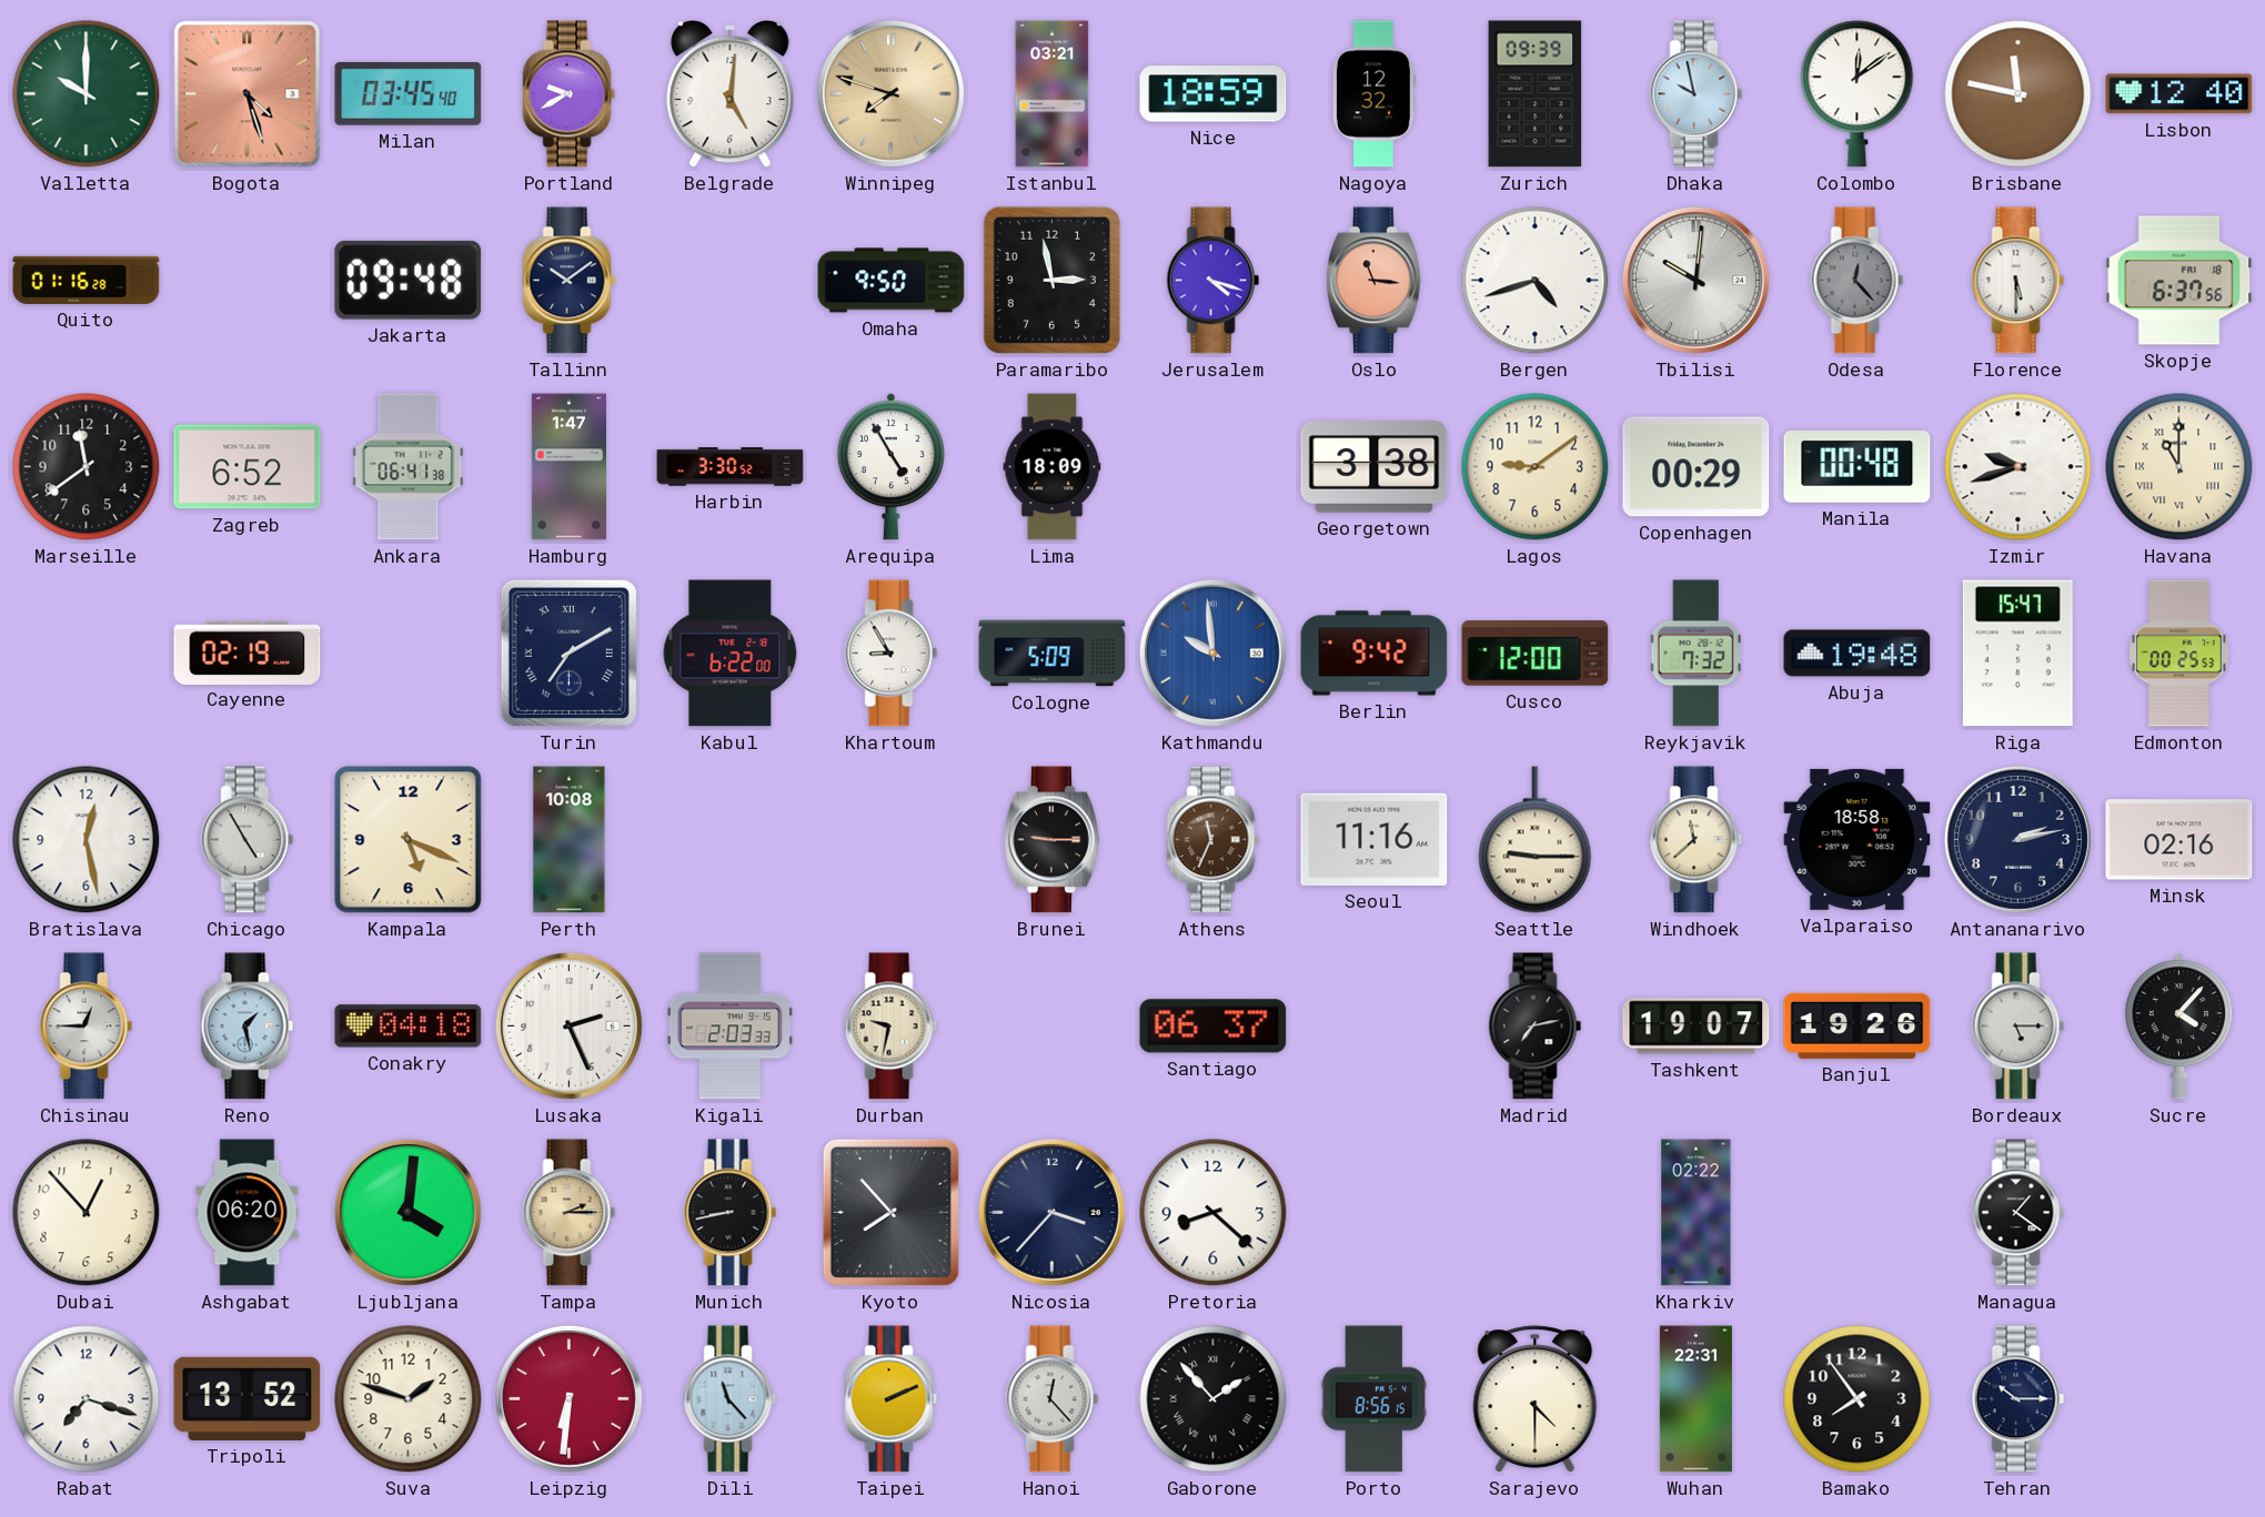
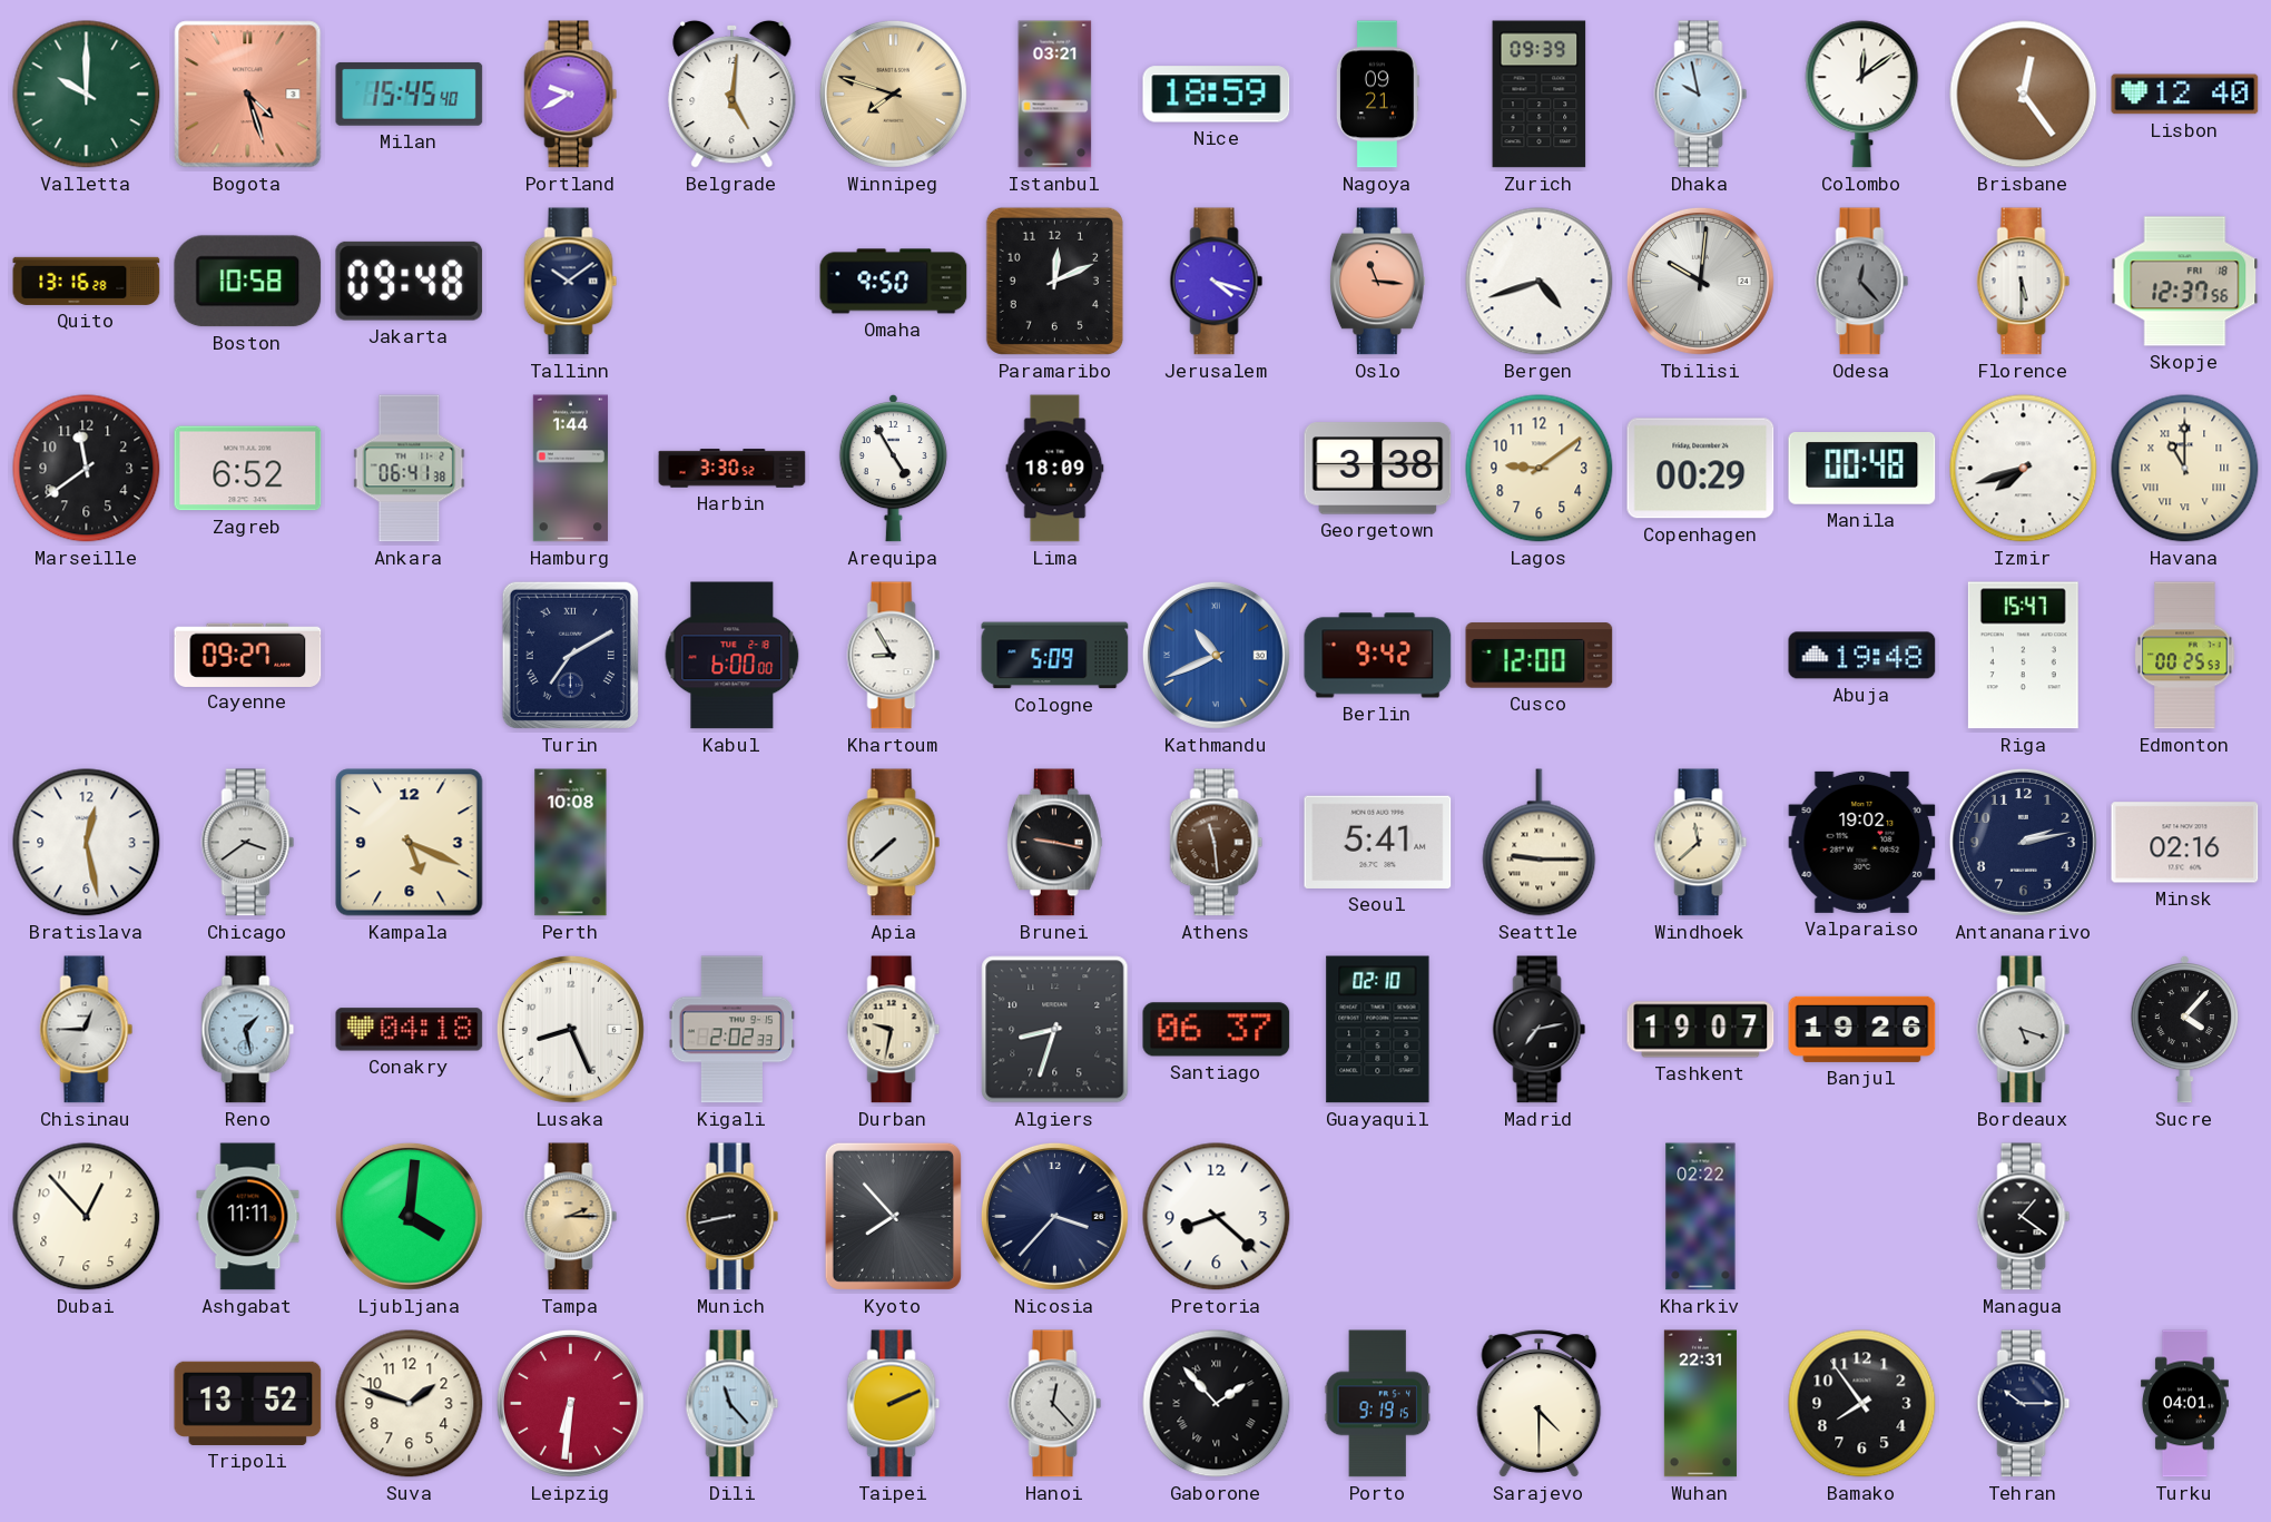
Milan: 03:45 -> 15:45 (410, 94)
Nagoya: 12:32 -> 09:21 (1377, 95)
Brisbane: 11:47 -> 12:24 (2024, 95)
Quito: 01:16 -> 13:16 (87, 281)
Boston: none -> 10:58 (248, 282)
Paramaribo: 2:58 -> 12:11 (1054, 281)
Skopje: 6:37 -> 12:37 (2185, 282)
Hamburg: 1:47 -> 1:44 (570, 469)
Izmir: 9:42 -> 7:42 (2024, 469)
Cayenne: 02:19 -> 09:27 (248, 655)
Kabul: 6:22 -> 6:00 (733, 656)
Kathmandu: 9:59 -> 10:41 (1216, 655)
Reykjavik: 7:32 -> none (1695, 654)
Chicago: 4:55 -> 3:39 (248, 843)
Apia: none -> 7:38 (894, 843)
Brunei: 9:15 -> 9:17 (1054, 843)
Athens: 11:34 -> 11:29 (1217, 843)
Seoul: 11:16 -> 5:41 (1378, 842)
Valparaiso: 18:58 -> 19:02 (1862, 842)
Lusaka: 2:26 -> 8:26 (570, 1029)
Kigali: 2:03 -> 2:02 (733, 1030)
Algiers: none -> 8:33 (1055, 1030)
Guayaquil: none -> 02:10 (1378, 1030)
Bordeaux: 5:15 -> 5:18 (2024, 1030)
Ashgabat: 06:20 -> 11:11 (248, 1217)
Rabat: 7:18 -> none (87, 1399)
Porto: 8:56 -> 9:19 (1378, 1404)
Turku: none -> 04:01 (2185, 1404)
